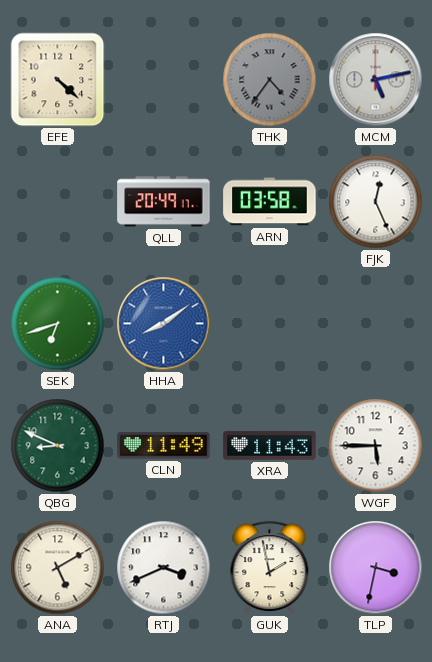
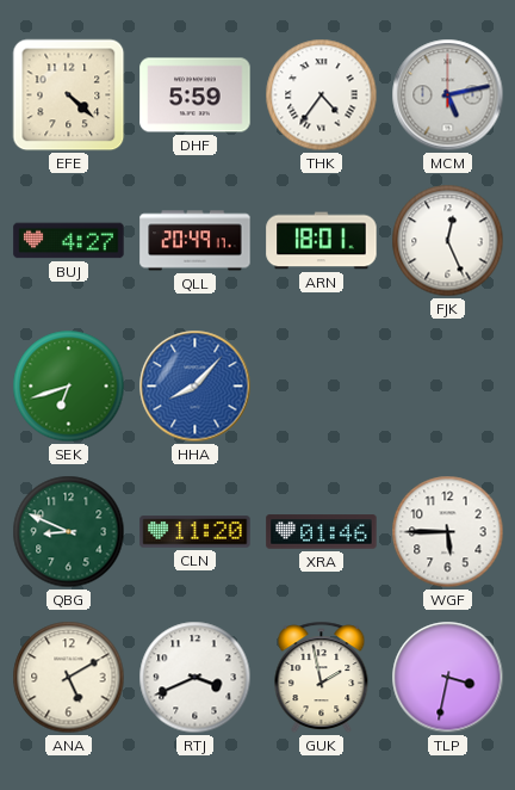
DHF: none -> 5:59 (196, 95)
THK dial: grey -> white (322, 95)
BUJ: none -> 4:27 (69, 241)
ARN: 03:58 -> 18:01 (322, 241)
HHA: 8:09 -> 8:07 (196, 387)
CLN: 11:49 -> 11:20 (196, 532)
XRA: 11:43 -> 01:46 (322, 532)
